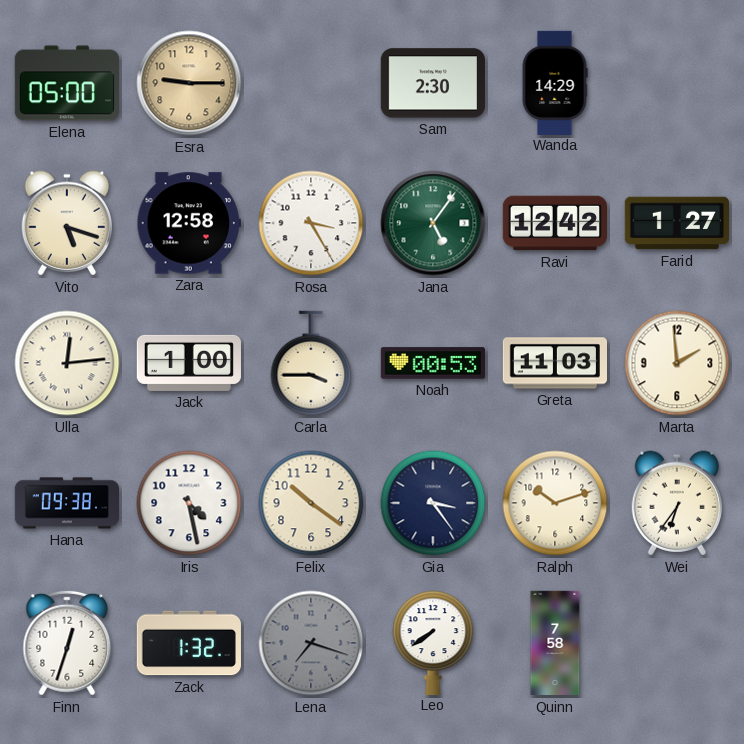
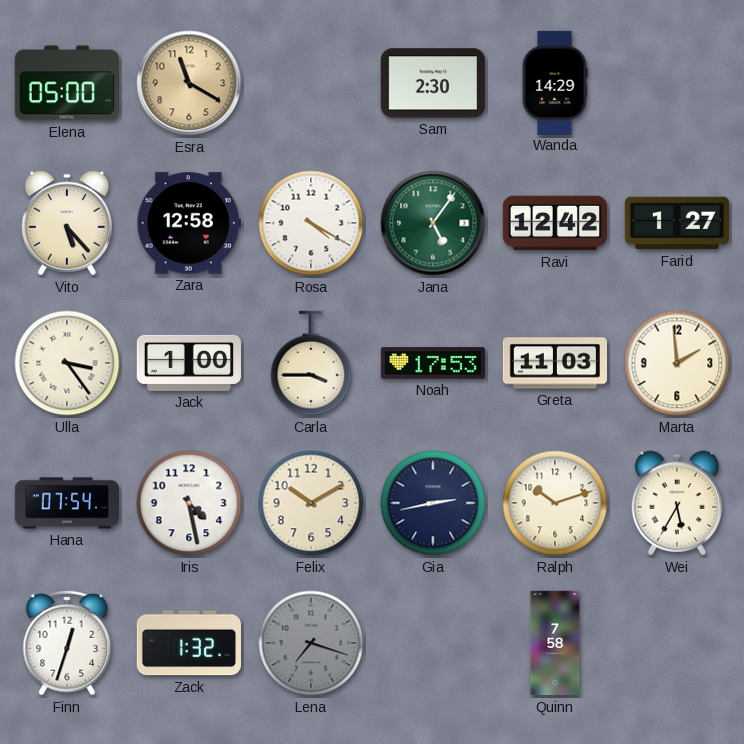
Esra: 9:15 -> 11:20 (189, 83)
Vito: 5:18 -> 5:23 (66, 223)
Rosa: 3:25 -> 4:20 (311, 223)
Ulla: 12:14 -> 3:24 (67, 363)
Noah: 00:53 -> 17:53 (432, 363)
Hana: 09:38 -> 07:54 (66, 503)
Felix: 10:21 -> 10:10 (311, 503)
Gia: 3:24 -> 2:43 (433, 503)
Wei: 6:36 -> 5:35 (676, 503)
Leo: 7:39 -> none (433, 642)
